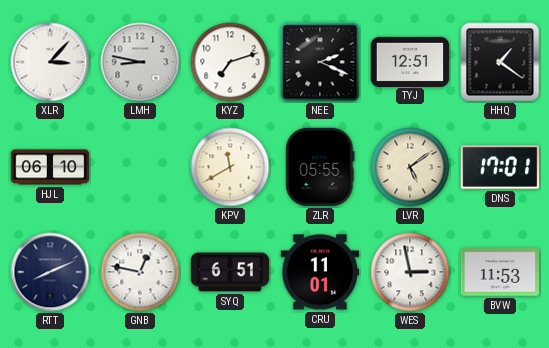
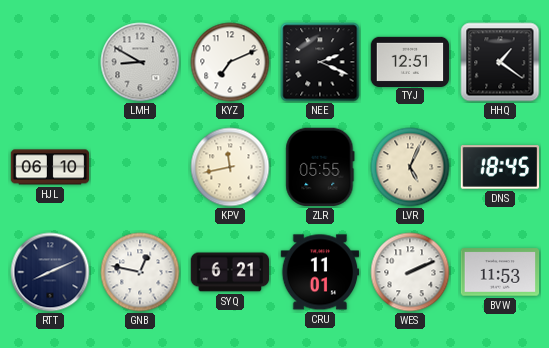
XLR: 3:07 -> none (50, 62)
LMH: 8:47 -> 8:50 (140, 62)
KYZ: 7:12 -> 7:11 (230, 62)
KPV: 11:40 -> 11:43 (230, 167)
LVR: 5:09 -> 5:04 (410, 167)
DNS: 17:01 -> 18:45 (500, 167)
SYQ: 6:51 -> 6:21 (230, 272)
WES: 2:58 -> 2:11 (410, 272)
